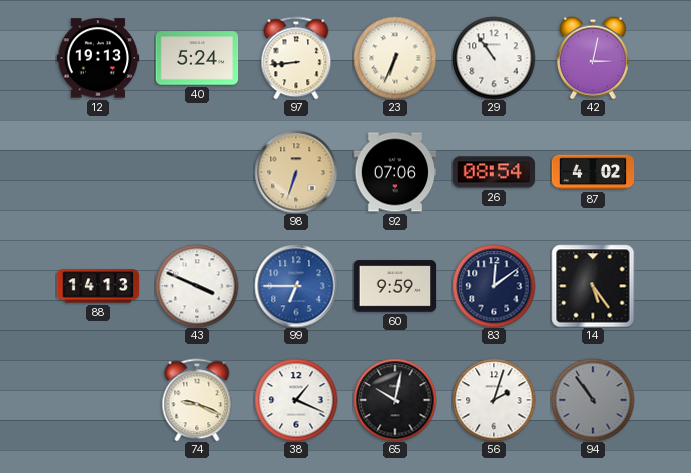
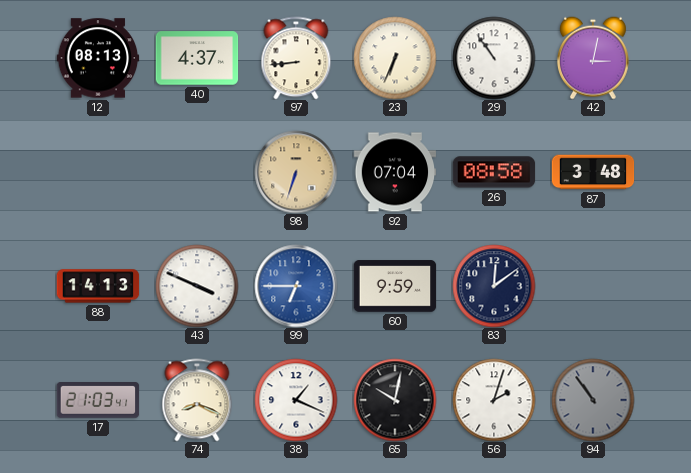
12: 19:13 -> 08:13 (98, 58)
40: 5:24 -> 4:37 (197, 58)
92: 07:06 -> 07:04 (395, 172)
26: 08:54 -> 08:58 (494, 172)
87: 4:02 -> 3:48 (593, 172)
14: 5:24 -> none (593, 286)
17: none -> 21:03 (98, 401)
74: 9:19 -> 8:19 (197, 400)
